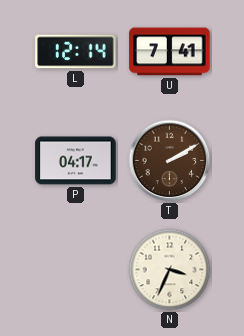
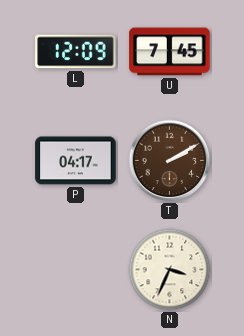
L: 12:14 -> 12:09 (76, 52)
U: 7:41 -> 7:45 (170, 52)
